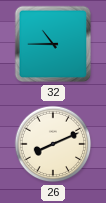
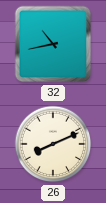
32: 10:45 -> 10:43 (53, 44)
